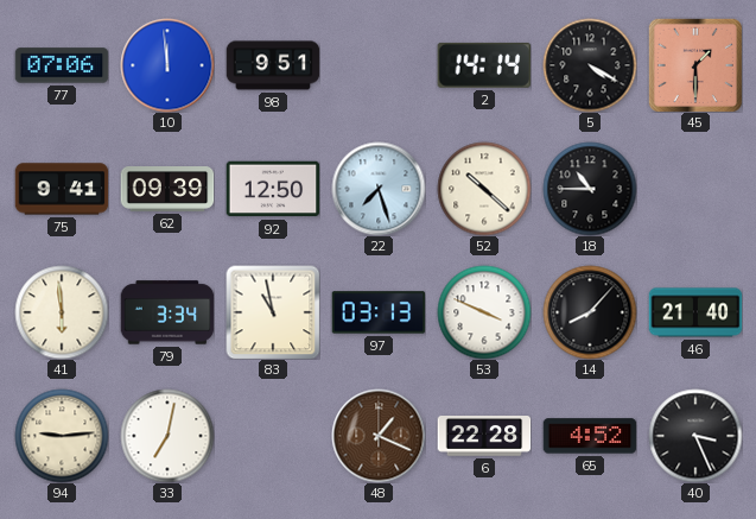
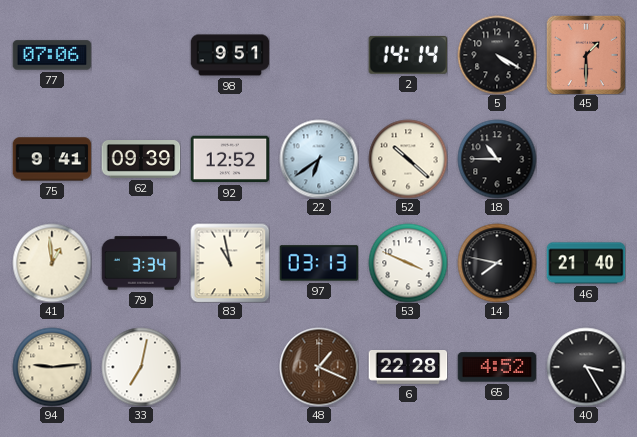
10: 11:59 -> none (167, 65)
92: 12:50 -> 12:52 (230, 159)
22: 7:27 -> 6:39 (319, 159)
41: 5:59 -> 12:59 (52, 263)
14: 8:07 -> 7:47 (497, 263)
40: 3:26 -> 3:25 (586, 367)
